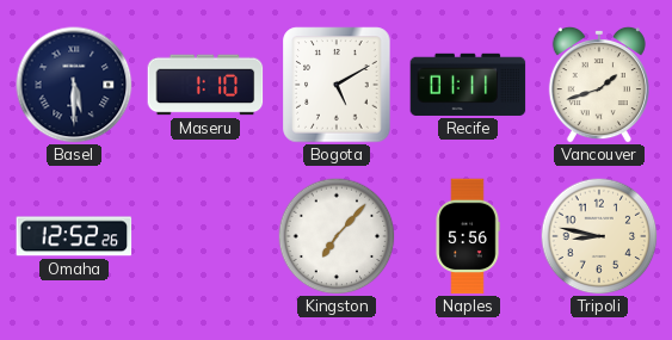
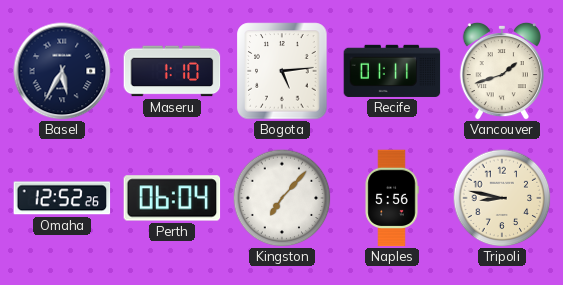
Basel: 5:30 -> 5:35 (62, 71)
Bogota: 5:10 -> 5:14 (282, 71)
Perth: none -> 06:04 (172, 198)
